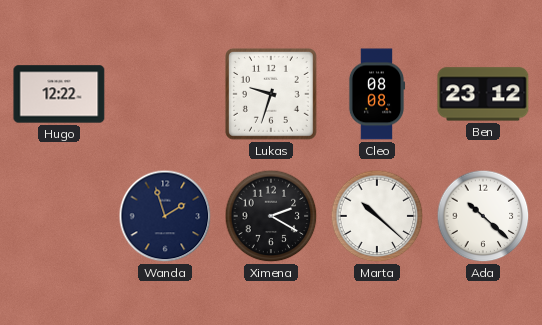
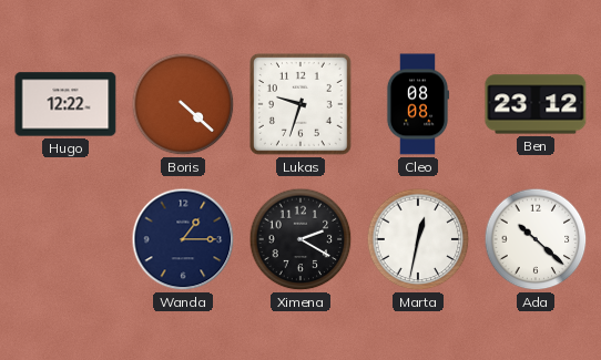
Boris: none -> 4:22 (183, 104)
Wanda: 1:57 -> 1:15 (183, 239)
Marta: 10:22 -> 12:32 (418, 239)
